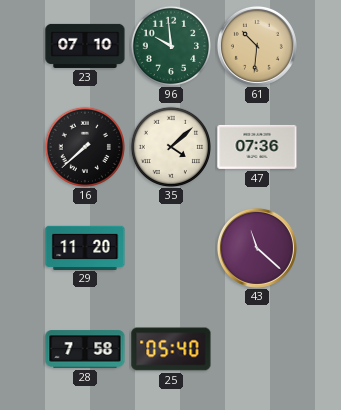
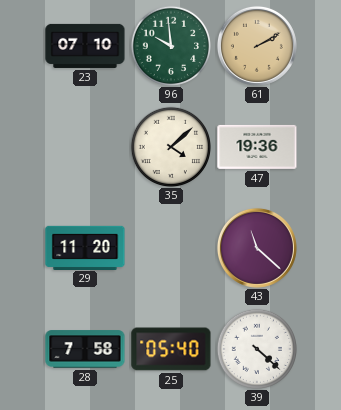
61: 10:31 -> 2:10 (257, 46)
16: 7:38 -> none (84, 146)
47: 07:36 -> 19:36 (257, 147)
39: none -> 4:22 (256, 348)
